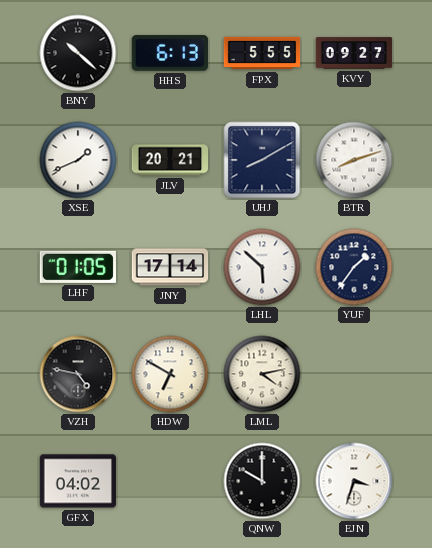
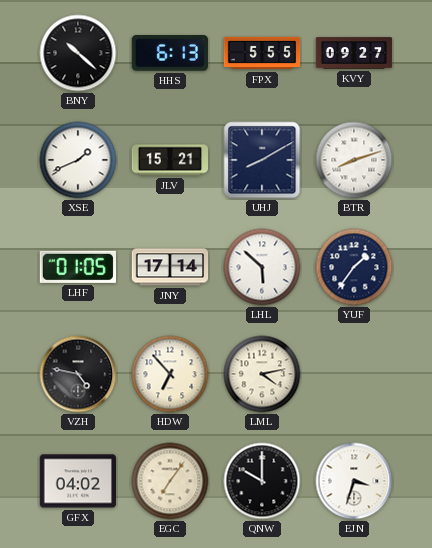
JLV: 20:21 -> 15:21 (170, 160)
HDW: 6:50 -> 6:53 (170, 374)
EGC: none -> 7:06 (170, 481)
